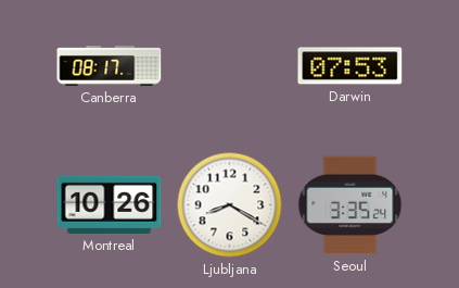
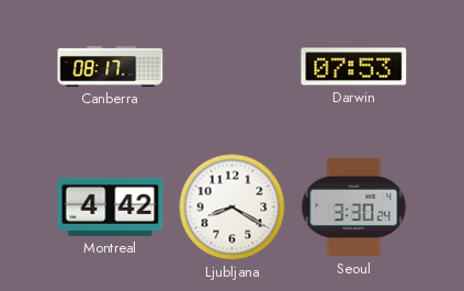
Montreal: 10:26 -> 4:42 (111, 206)
Seoul: 3:35 -> 3:30 (354, 208)
